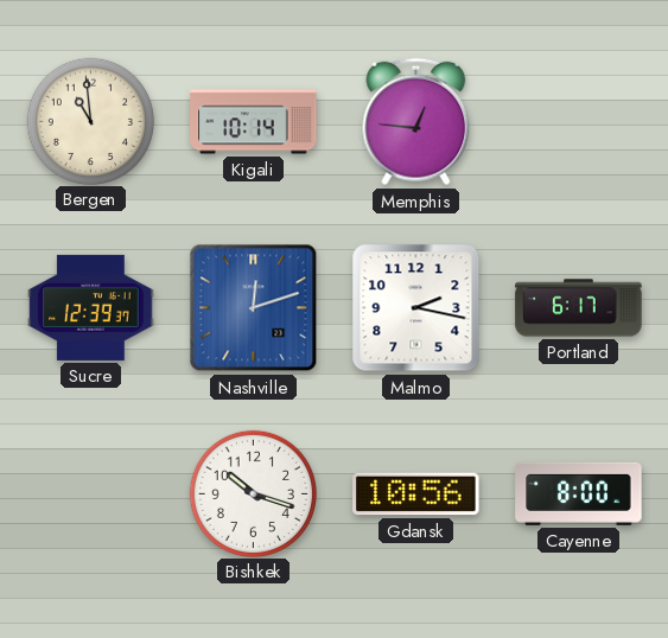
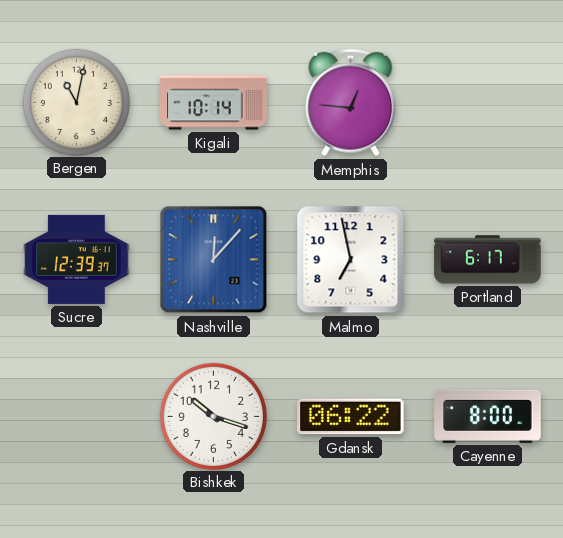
Bergen: 10:59 -> 11:02 (76, 102)
Nashville: 12:12 -> 12:07 (214, 260)
Malmo: 2:17 -> 6:58 (351, 260)
Gdansk: 10:56 -> 06:22 (351, 417)
